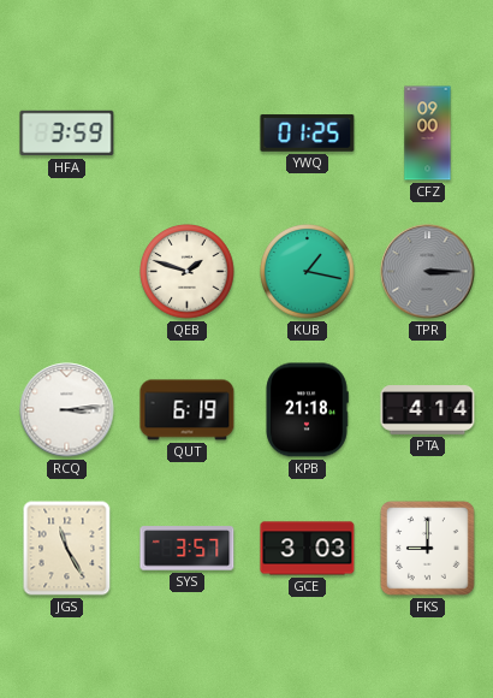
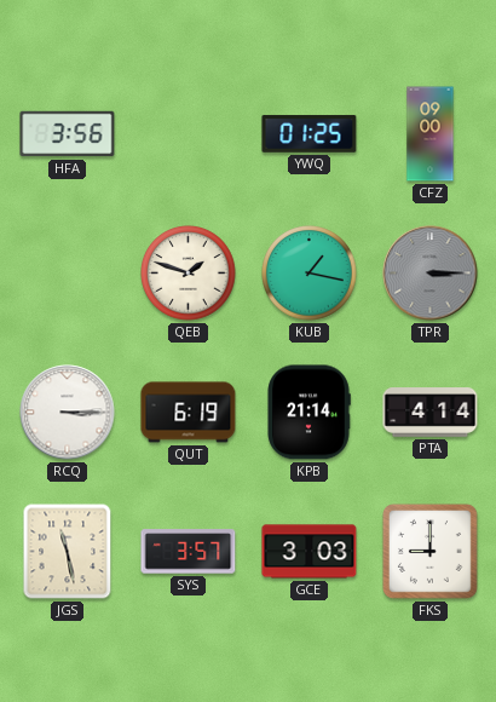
HFA: 3:59 -> 3:56 (68, 134)
RCQ: 3:14 -> 3:15 (68, 413)
KPB: 21:18 -> 21:14 (308, 413)
JGS: 11:25 -> 11:28 (68, 552)
